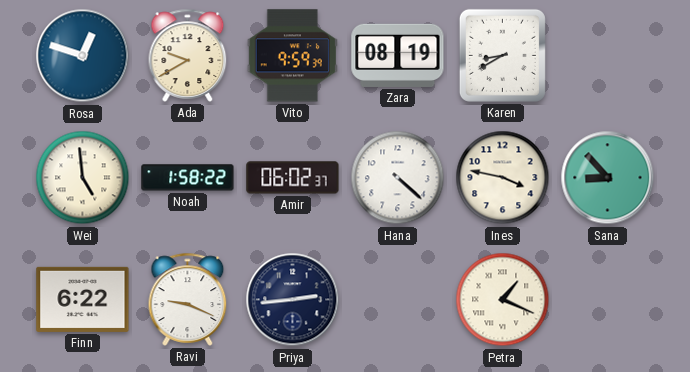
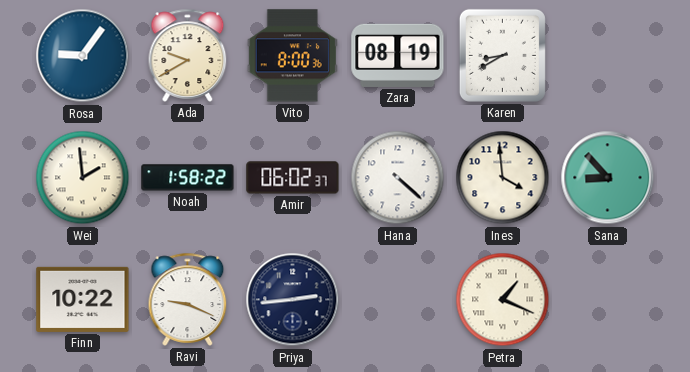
Rosa: 12:48 -> 9:06 (83, 56)
Vito: 9:59 -> 8:00 (292, 56)
Wei: 4:59 -> 1:59 (83, 178)
Ines: 3:47 -> 3:59 (503, 178)
Finn: 6:22 -> 10:22 (83, 299)
